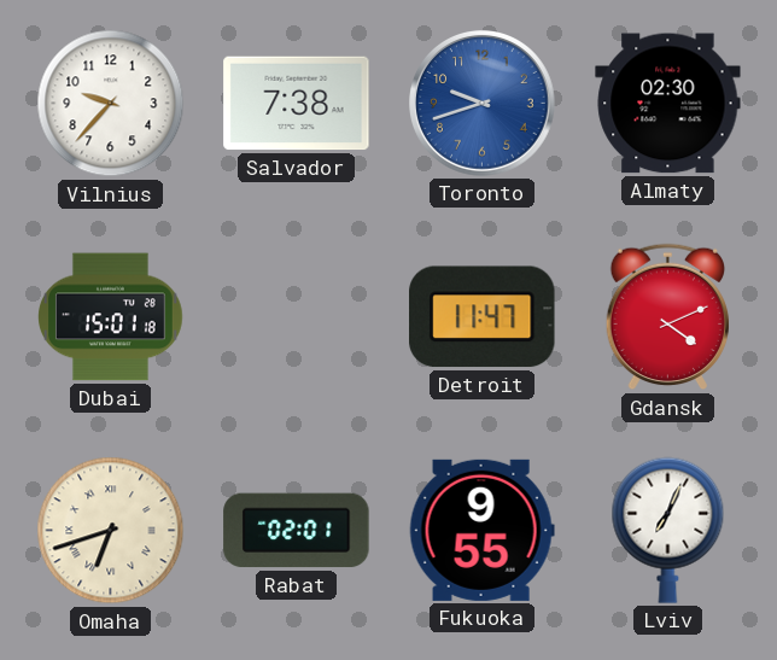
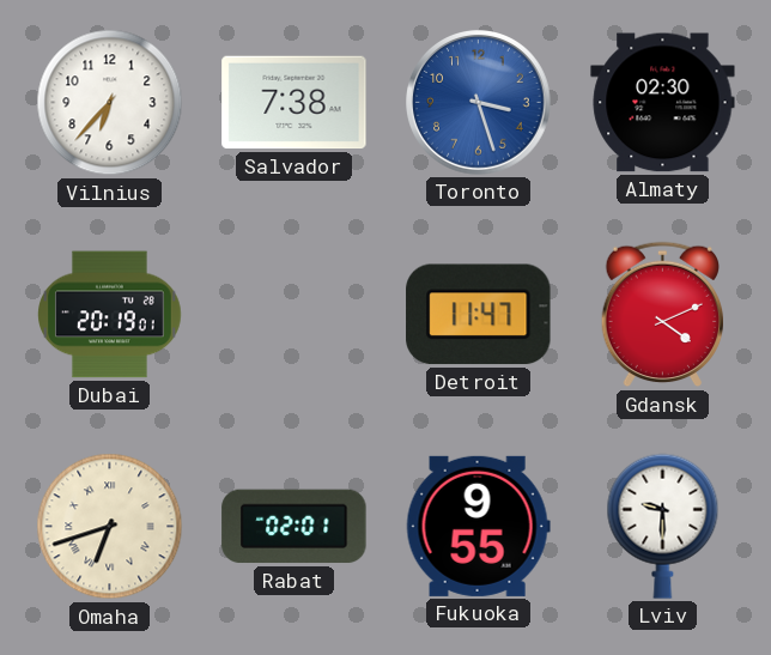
Vilnius: 9:37 -> 6:37 (110, 103)
Toronto: 9:42 -> 3:27 (479, 103)
Dubai: 15:01 -> 20:19 (110, 315)
Lviv: 7:04 -> 9:30 (663, 526)
